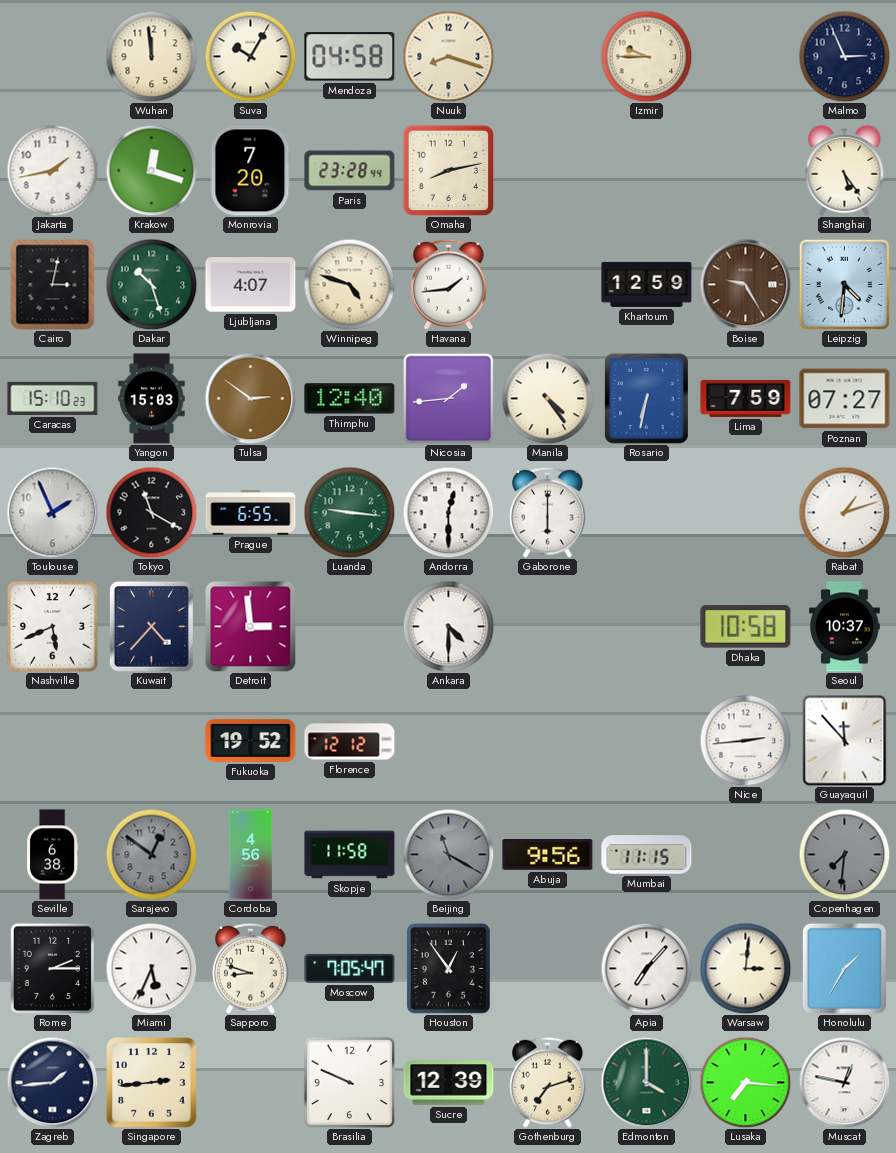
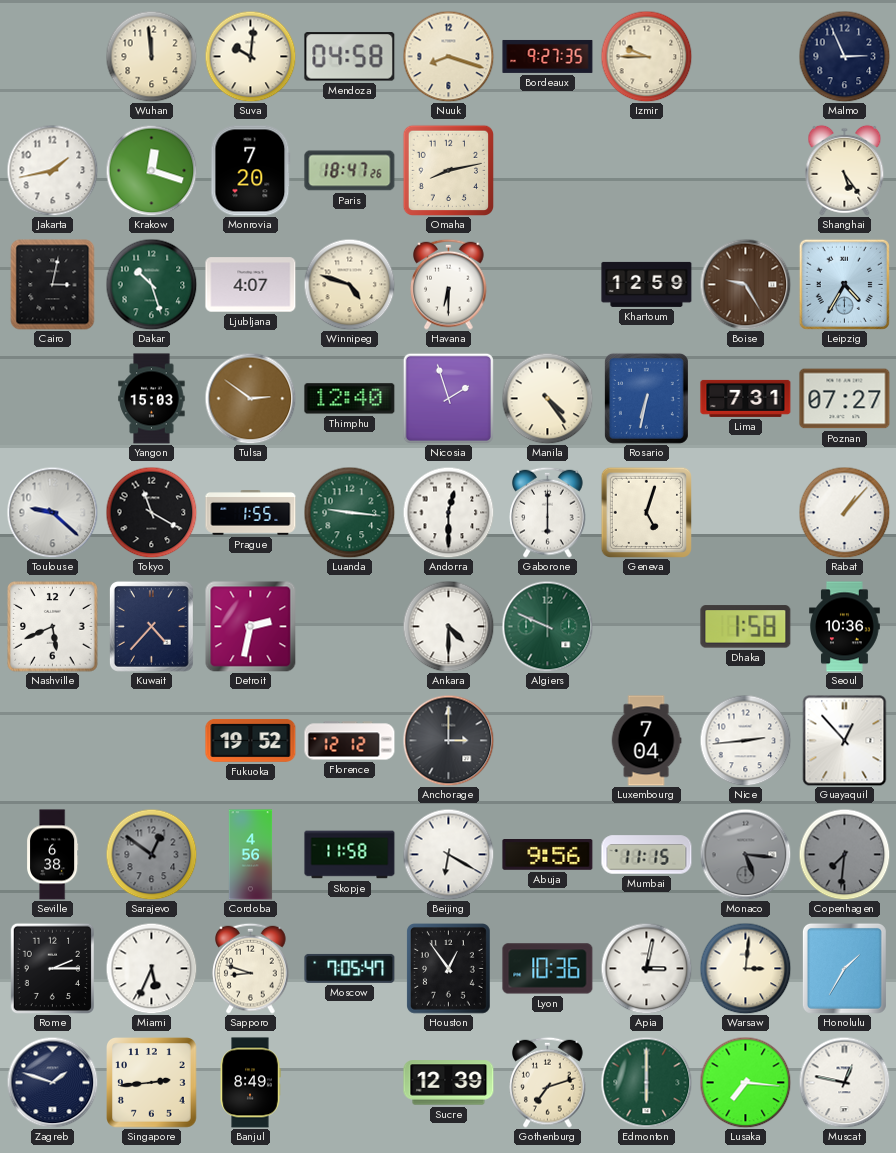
Suva: 10:05 -> 10:01 (250, 56)
Bordeaux: none -> 9:27 (548, 56)
Paris: 23:28 -> 18:47 (350, 171)
Havana: 1:44 -> 6:30 (449, 284)
Leipzig: 4:31 -> 4:35 (844, 284)
Caracas: 15:10 -> none (53, 398)
Nicosia: 1:44 -> 1:57 (448, 398)
Lima: 7:59 -> 7:31 (746, 398)
Toulouse: 1:56 -> 9:22 (52, 512)
Prague: 6:55 -> 1:55 (251, 513)
Geneva: none -> 5:03 (646, 512)
Rabat: 1:12 -> 1:07 (844, 512)
Detroit: 2:59 -> 2:32 (250, 626)
Algiers: none -> 9:49 (547, 626)
Dhaka: 10:58 -> 1:58 (746, 627)
Seoul: 10:37 -> 10:36 (845, 627)
Anchorage: none -> 3:00 (448, 740)
Luxembourg: none -> 7:04 (646, 741)
Guayaquil: 11:53 -> 12:53 (845, 741)
Beijing: 11:20 -> 6:20 (448, 854)
Beijing dial: grey -> white (448, 854)
Monaco: none -> 5:16 (745, 854)
Lyon: none -> 10:36 (548, 969)
Apia: 7:07 -> 3:02 (646, 968)
Zagreb: 1:44 -> 1:48 (52, 1082)
Banjul: none -> 8:49 (250, 1083)
Brasilia: 9:49 -> none (349, 1082)
Edmonton: 4:00 -> 6:00 (646, 1082)
